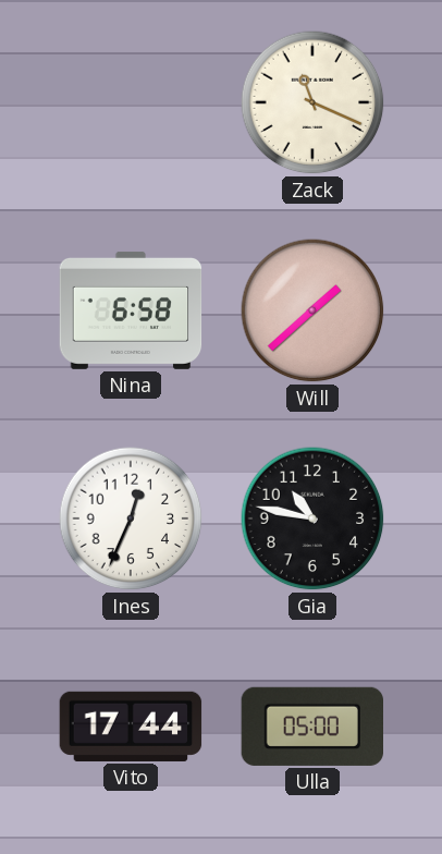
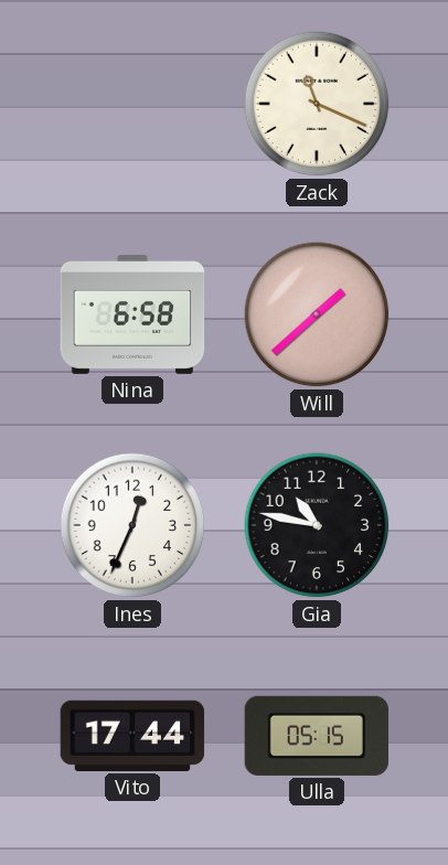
Ulla: 05:00 -> 05:15 (316, 736)
